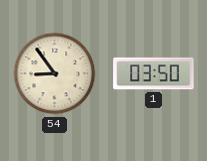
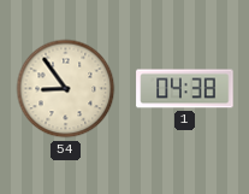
1: 03:50 -> 04:38 (185, 89)
